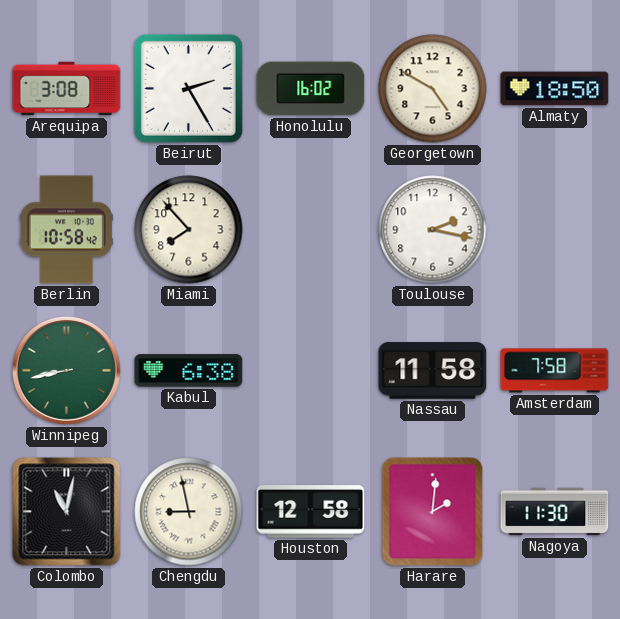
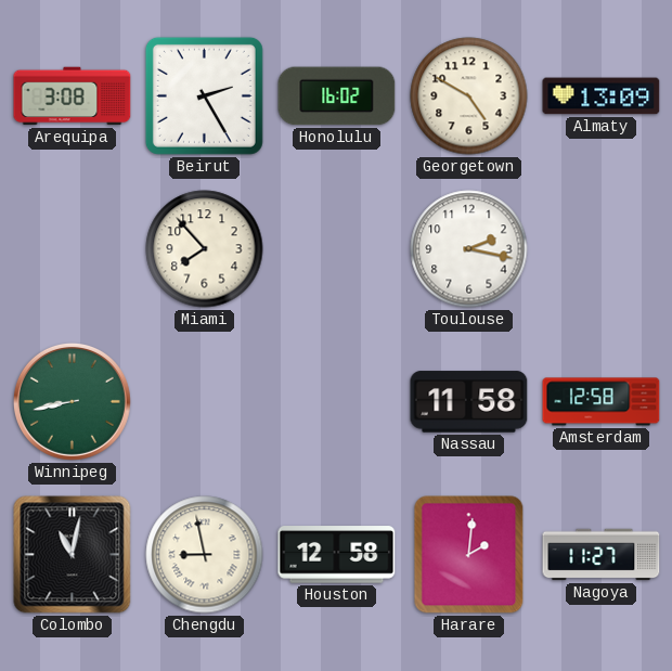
Almaty: 18:50 -> 13:09 (602, 96)
Berlin: 10:58 -> none (66, 230)
Kabul: 6:38 -> none (189, 371)
Amsterdam: 7:58 -> 12:58 (602, 402)
Nagoya: 11:30 -> 11:27 (602, 555)
